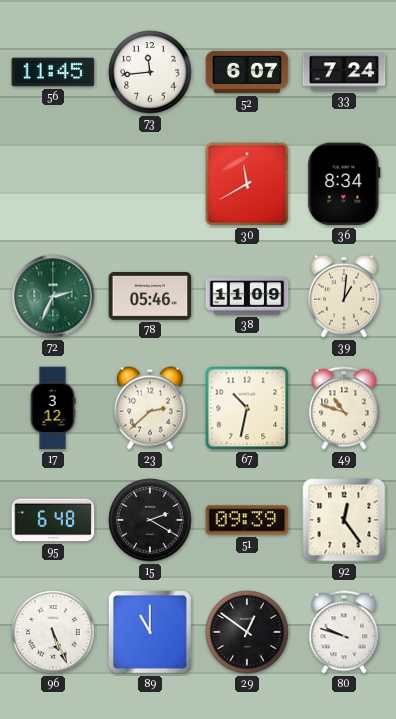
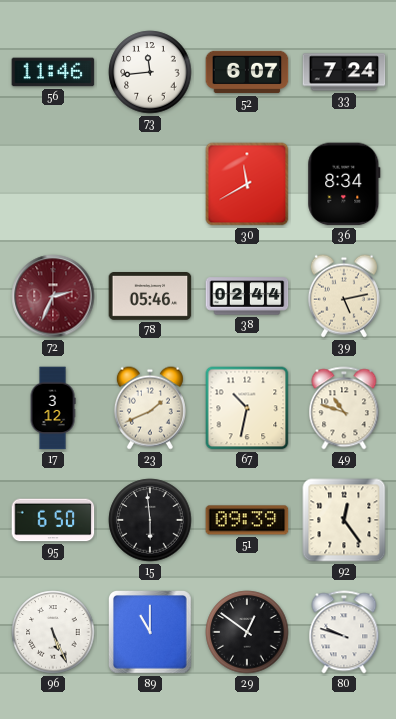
56: 11:45 -> 11:46 (53, 72)
72 dial: green -> burgundy (53, 296)
38: 11:09 -> 02:44 (247, 296)
39: 1:01 -> 5:13 (344, 296)
23: 2:38 -> 1:41 (150, 408)
95: 6:48 -> 6:50 (53, 520)
15: 2:20 -> 5:59 (150, 520)
